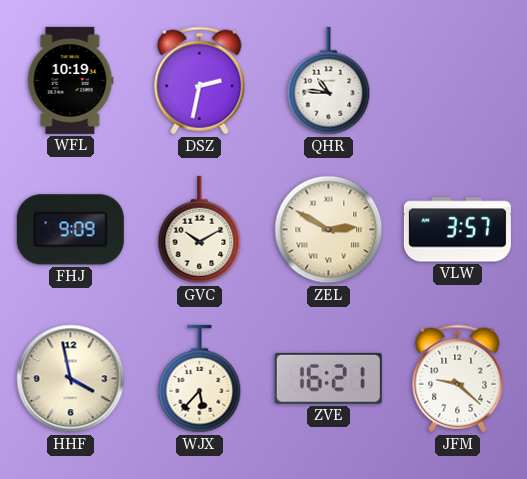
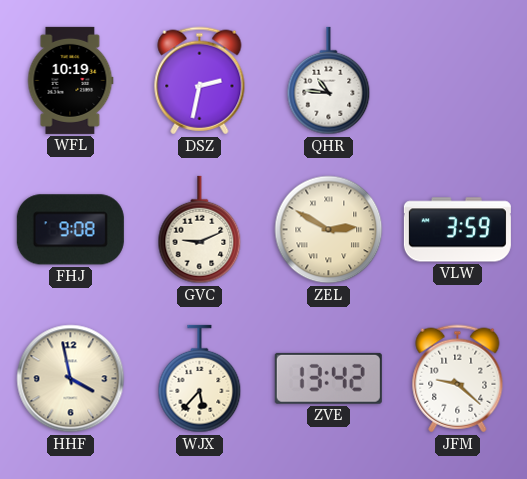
FHJ: 9:09 -> 9:08 (70, 230)
GVC: 10:10 -> 9:11 (200, 230)
VLW: 3:57 -> 3:59 (457, 230)
ZVE: 16:21 -> 13:42 (328, 378)
